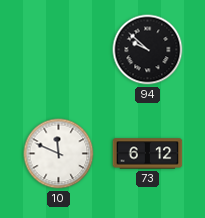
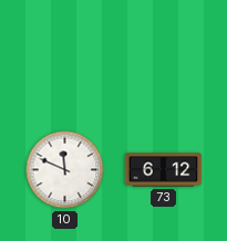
94: 9:52 -> none (148, 50)
